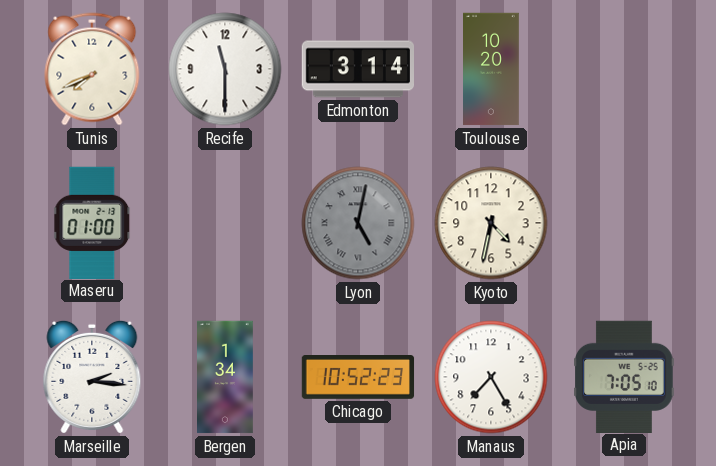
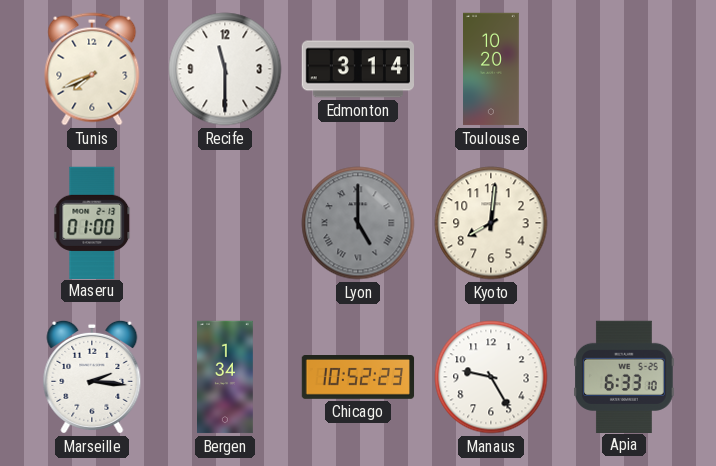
Lyon: 5:02 -> 5:00 (358, 223)
Kyoto: 4:32 -> 8:01 (491, 223)
Manaus: 7:25 -> 9:25 (491, 377)
Apia: 7:05 -> 6:33 (624, 376)
